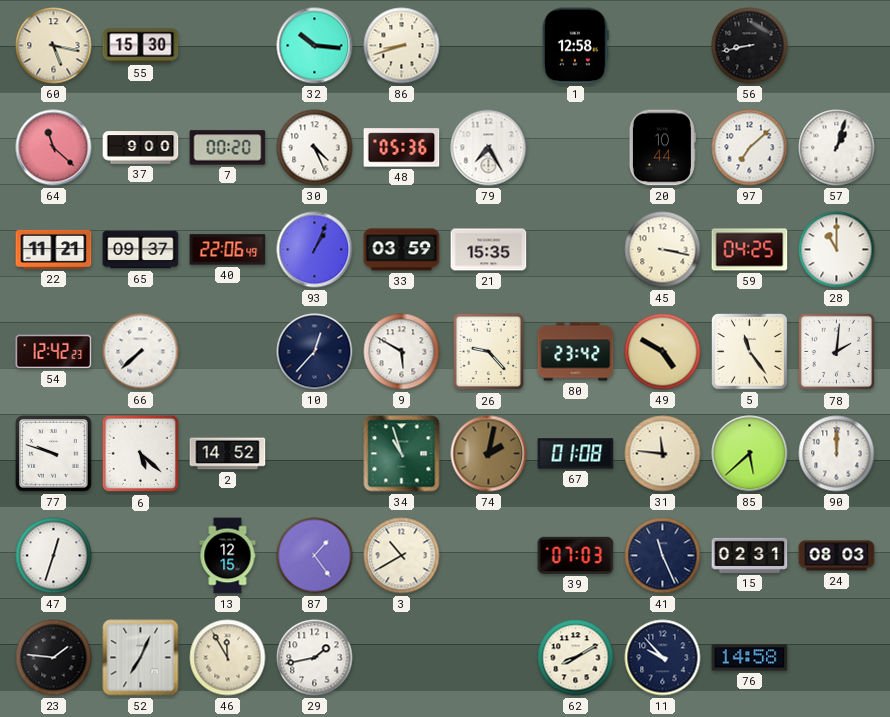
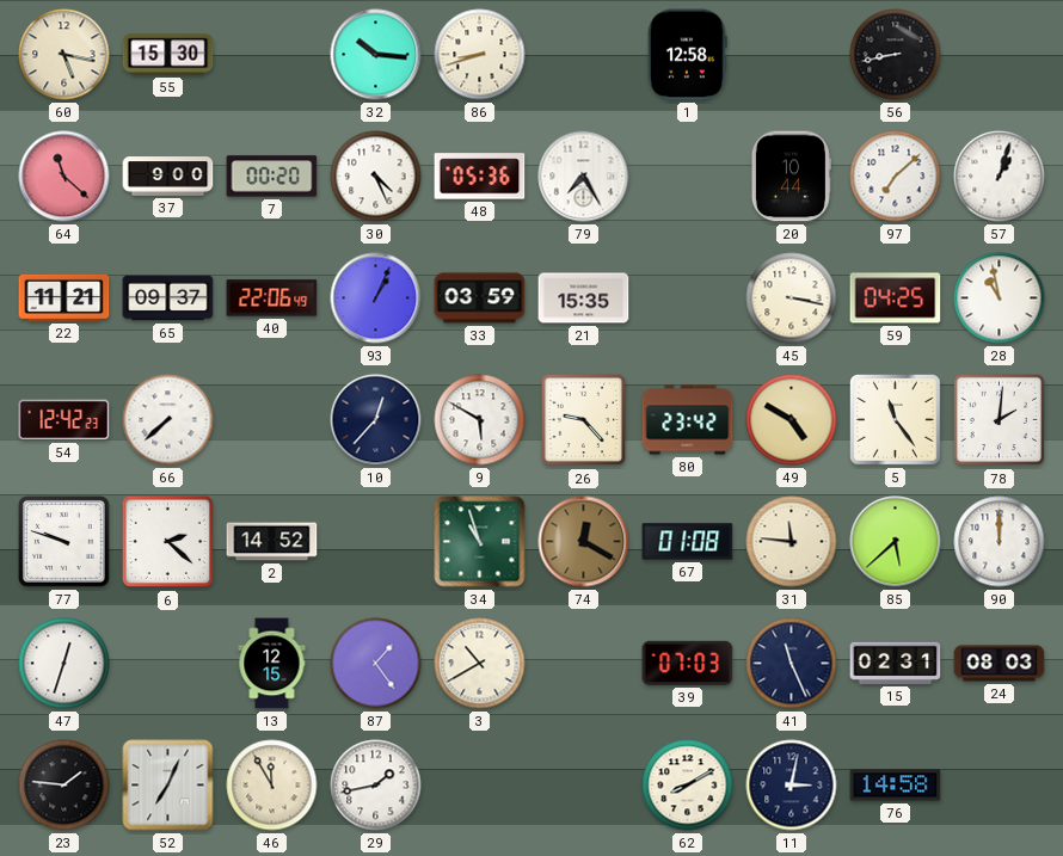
28: 11:00 -> 10:58 (1000, 298)
6: 5:22 -> 2:22 (168, 542)
74: 2:02 -> 12:20 (584, 542)
11: 9:53 -> 3:02 (792, 786)
